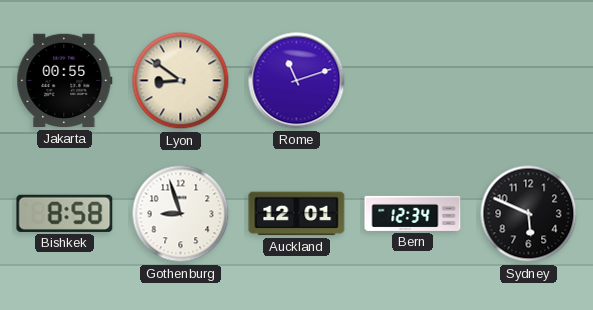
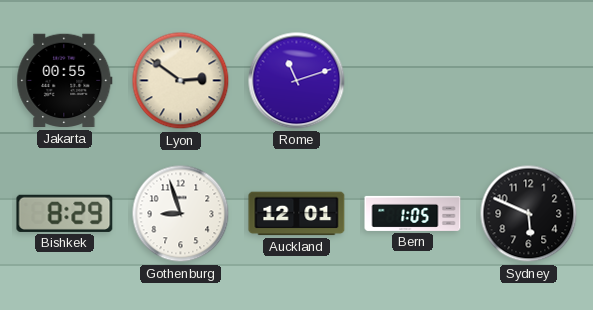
Lyon: 8:51 -> 2:51 (181, 81)
Bishkek: 8:58 -> 8:29 (65, 213)
Bern: 12:34 -> 1:05 (413, 213)
